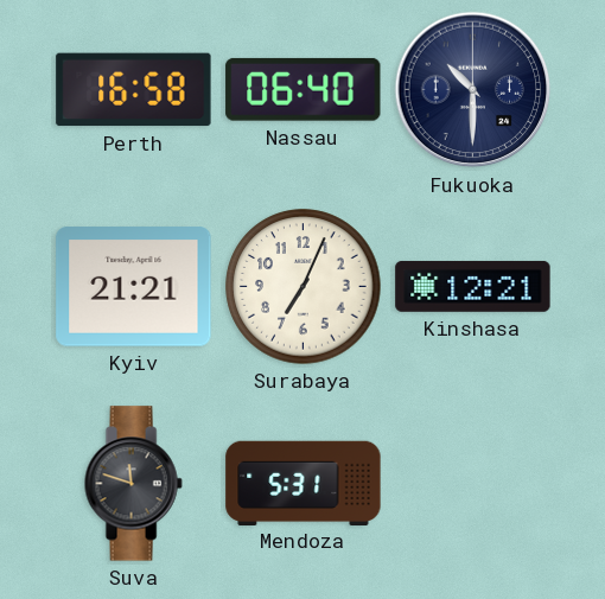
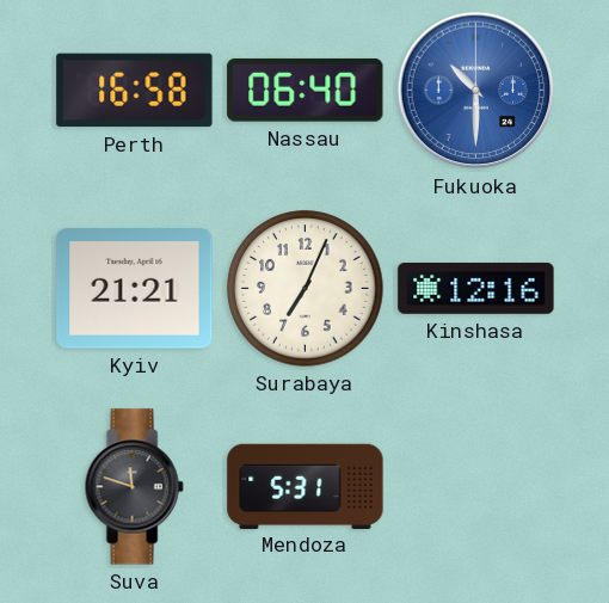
Fukuoka dial: navy -> blue (476, 91)
Kinshasa: 12:21 -> 12:16 (476, 288)
